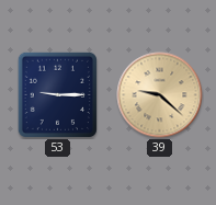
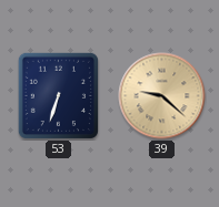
53: 9:15 -> 6:33 (58, 95)
